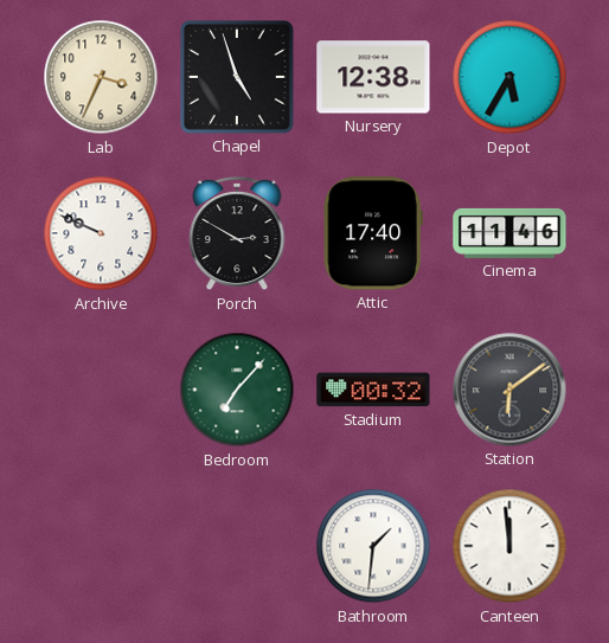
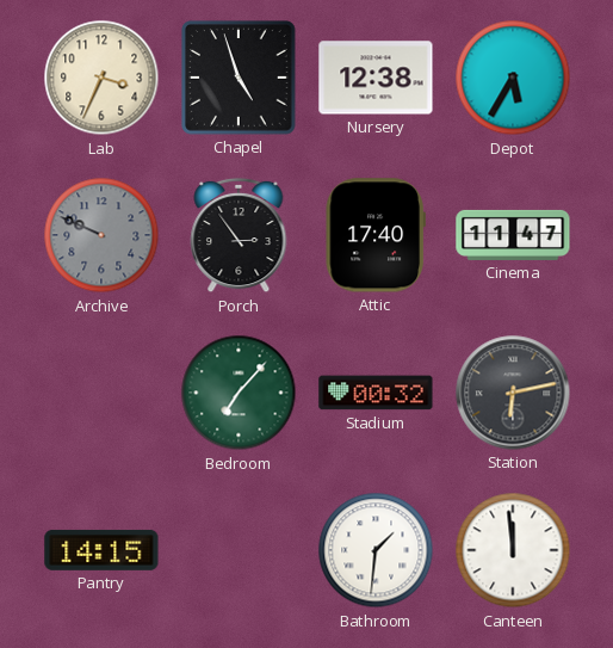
Archive dial: white -> grey (101, 235)
Porch: 2:50 -> 2:54 (239, 235)
Cinema: 11:46 -> 11:47 (513, 235)
Station: 6:09 -> 6:13 (513, 393)
Pantry: none -> 14:15 (101, 550)
